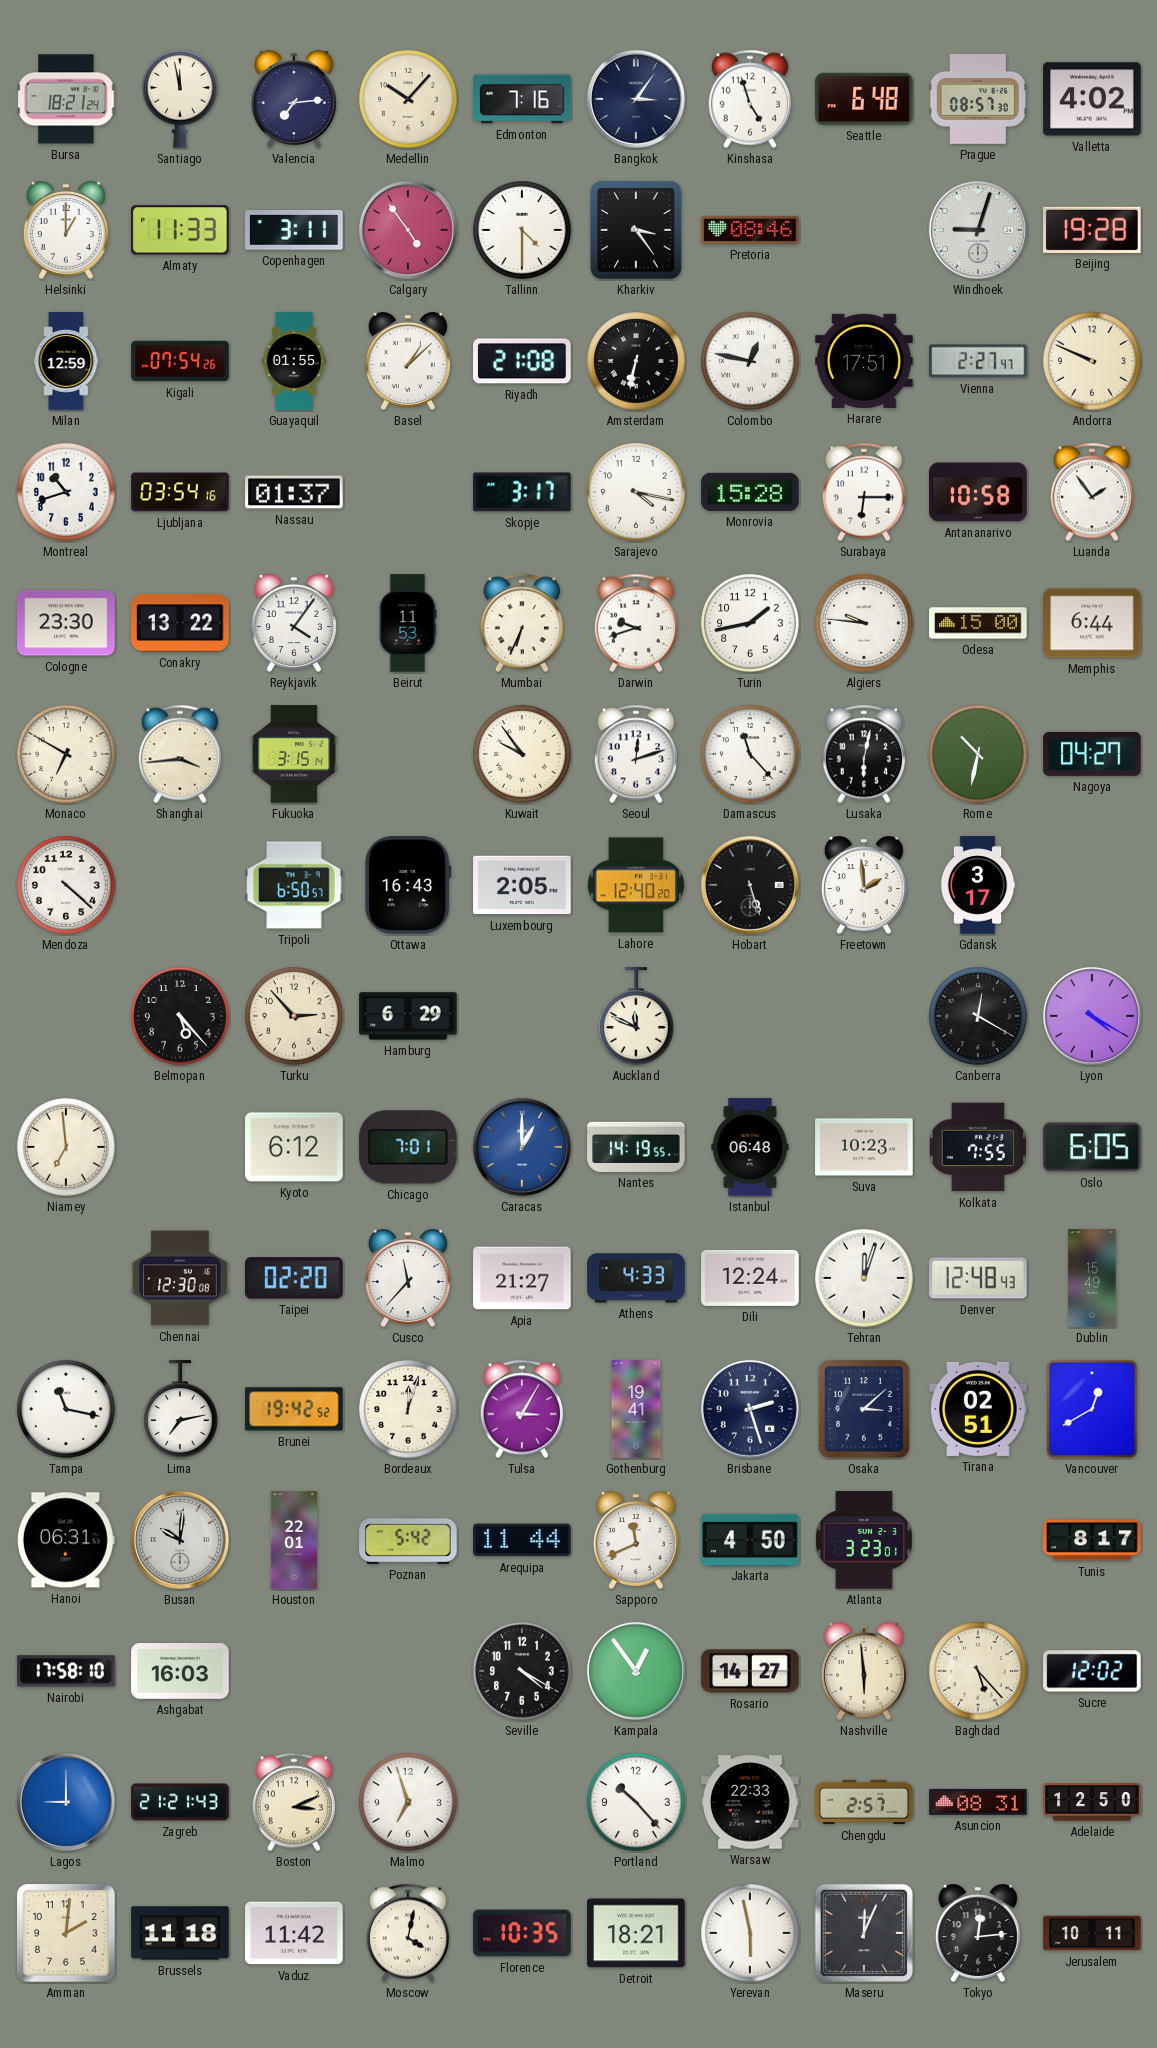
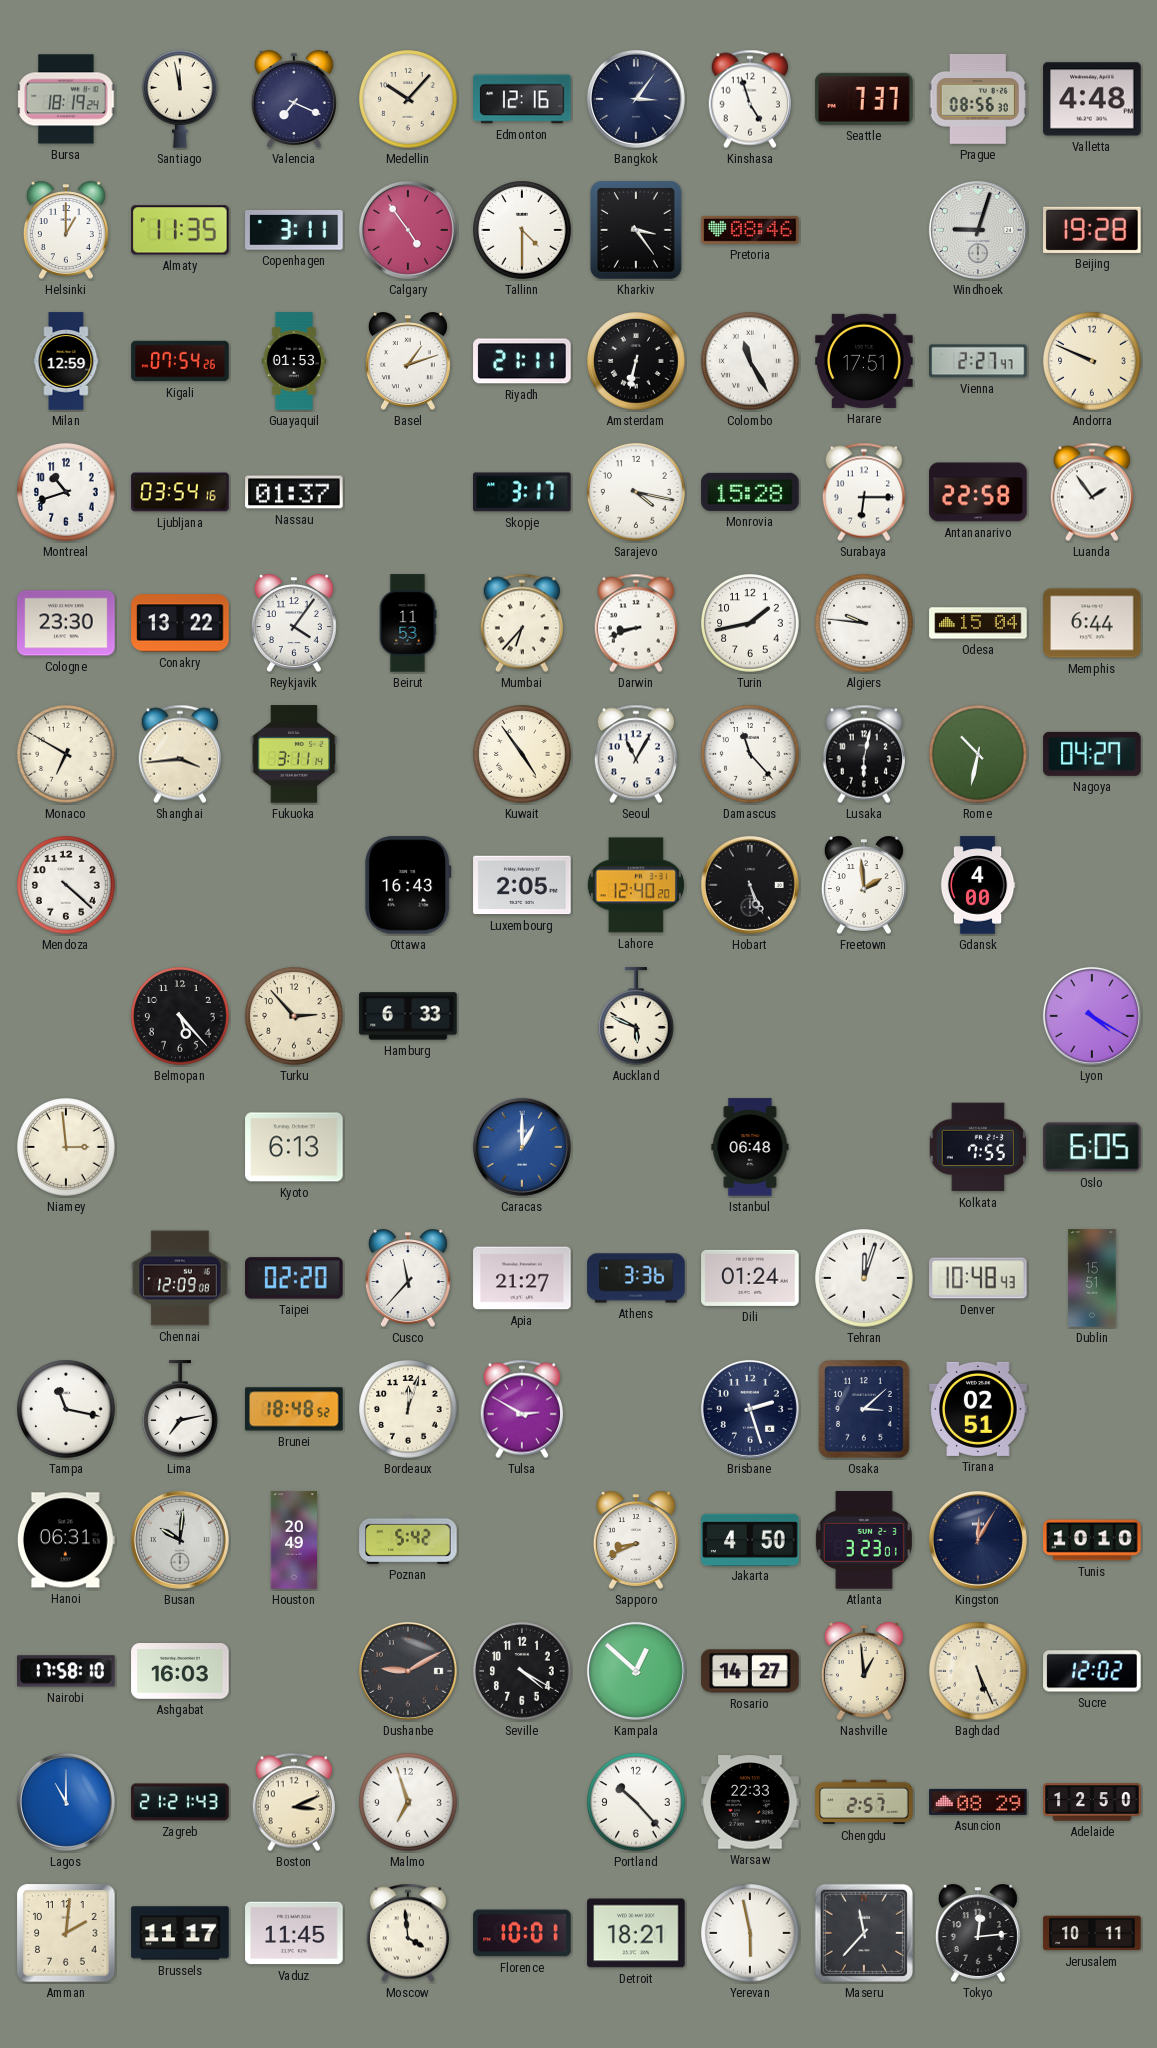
Bursa: 18:21 -> 18:19 (66, 99)
Valencia: 7:14 -> 7:19 (294, 99)
Edmonton: 7:16 -> 12:16 (522, 99)
Seattle: 6:48 -> 7:37 (864, 99)
Prague: 08:57 -> 08:56 (978, 99)
Valletta: 4:02 -> 4:48 (1092, 99)
Almaty: 11:33 -> 11:35 (180, 230)
Guayaquil: 01:55 -> 01:53 (294, 361)
Basel: 1:08 -> 1:12 (408, 361)
Riyadh: 21:08 -> 21:11 (522, 361)
Colombo: 12:47 -> 11:25 (750, 361)
Antananarivo: 10:58 -> 22:58 (978, 492)
Mumbai: 6:34 -> 6:37 (521, 623)
Darwin: 9:42 -> 8:42 (635, 623)
Odesa: 15:00 -> 15:04 (978, 623)
Fukuoka: 3:15 -> 3:11 (294, 754)
Kuwait: 9:54 -> 4:54 (522, 754)
Seoul: 12:12 -> 11:05 (635, 754)
Tripoli: 6:50 -> none (294, 885)
Hobart: 5:27 -> 5:26 (750, 885)
Gdansk: 3:17 -> 4:00 (978, 885)
Hamburg: 6:29 -> 6:33 (408, 1016)
Auckland: 11:49 -> 5:49 (637, 1016)
Canberra: 12:20 -> none (978, 1016)
Niamey: 6:59 -> 2:59 (66, 1147)
Kyoto: 6:12 -> 6:13 (294, 1147)
Chicago: 7:01 -> none (408, 1147)
Nantes: 14:19 -> none (636, 1147)
Suva: 10:23 -> none (864, 1147)
Chennai: 12:30 -> 12:09 (180, 1278)
Athens: 4:33 -> 3:36 (636, 1278)
Dili: 12:24 -> 01:24 (750, 1278)
Denver: 12:48 -> 10:48 (978, 1278)
Dublin: 15:49 -> 15:51 (1092, 1278)
Brunei: 19:42 -> 18:48 (294, 1409)
Tulsa: 3:05 -> 2:50 (521, 1409)
Gothenburg: 19:41 -> none (636, 1409)
Vancouver: 12:40 -> none (1092, 1409)
Houston: 22:01 -> 20:49 (293, 1540)
Arequipa: 11:44 -> none (522, 1540)
Sapporo: 11:41 -> 8:41 (636, 1540)
Kingston: none -> 12:05 (978, 1540)
Tunis: 8:17 -> 10:10 (1092, 1540)
Dushanbe: none -> 9:10 (408, 1671)
Kampala: 12:54 -> 12:52 (636, 1671)
Nashville: 5:59 -> 12:59 (864, 1671)
Baghdad: 5:23 -> 5:26 (978, 1671)
Lagos: 9:00 -> 11:00 (66, 1802)
Asuncion: 08:31 -> 08:29 (978, 1802)
Brussels: 11:18 -> 11:17 (180, 1933)
Vaduz: 11:42 -> 11:45 (294, 1933)
Moscow: 4:02 -> 3:59 (407, 1933)
Florence: 10:35 -> 10:01 (522, 1933)
Maseru: 12:04 -> 11:37 (864, 1933)
